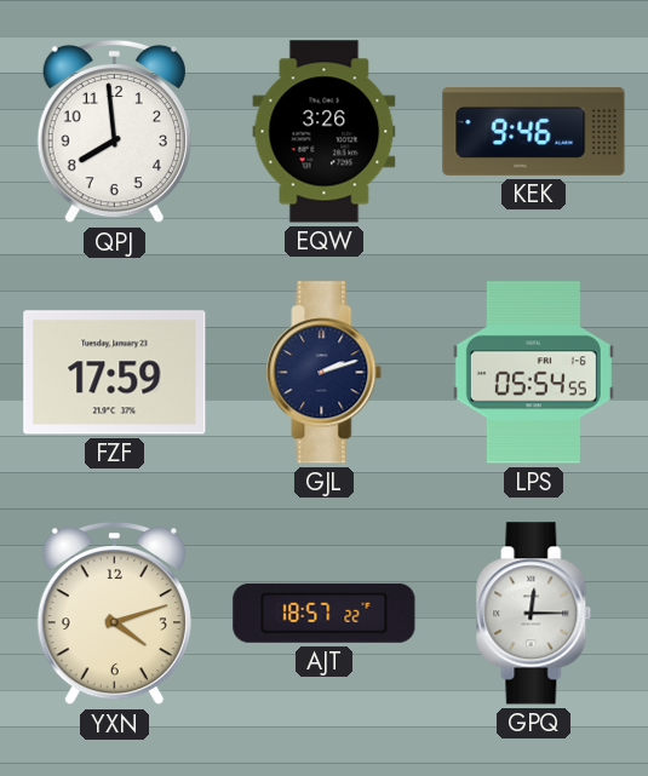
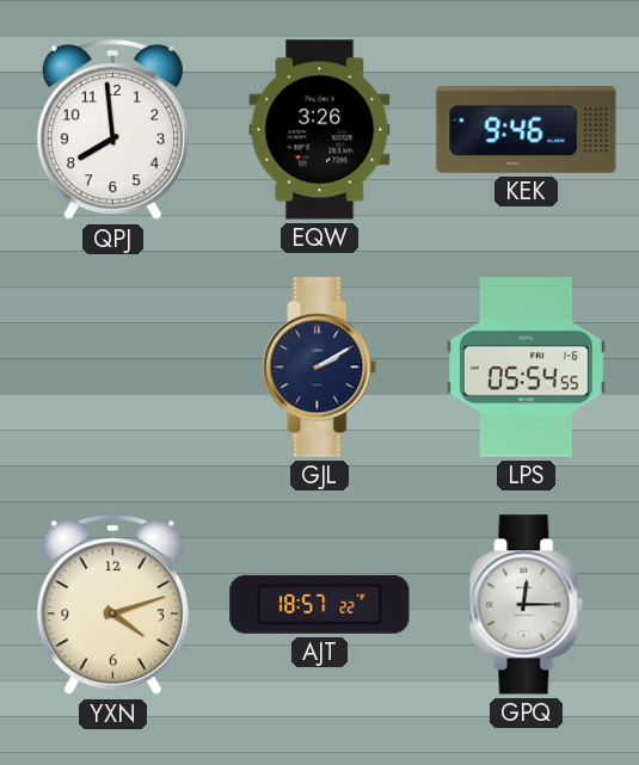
FZF: 17:59 -> none (115, 373)
GJL: 2:12 -> 2:10 (320, 368)
